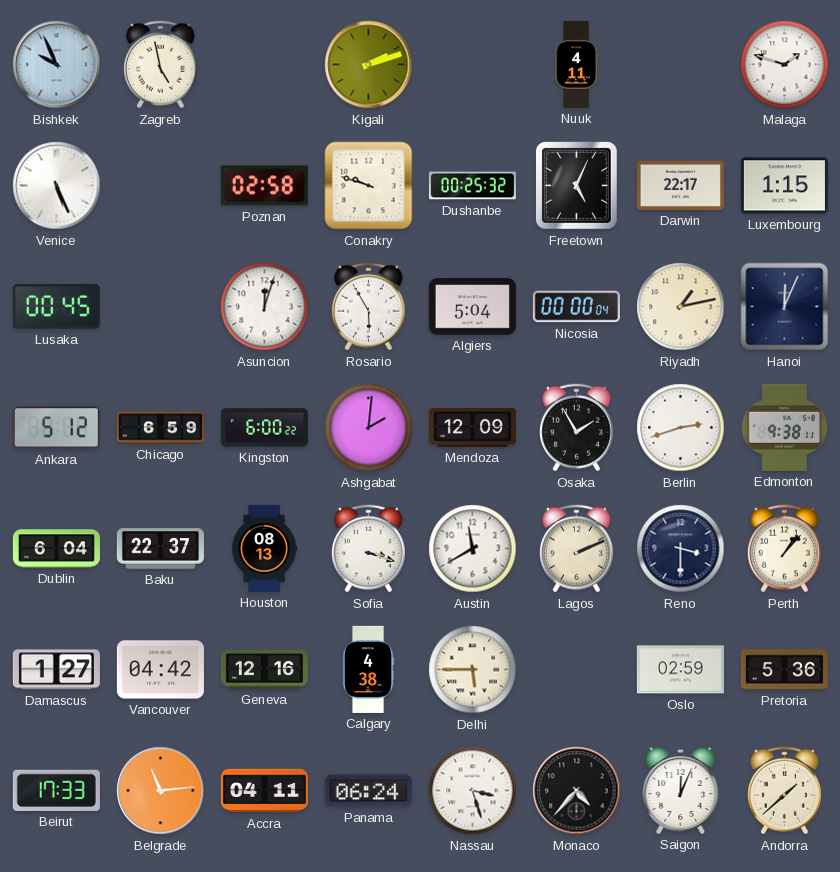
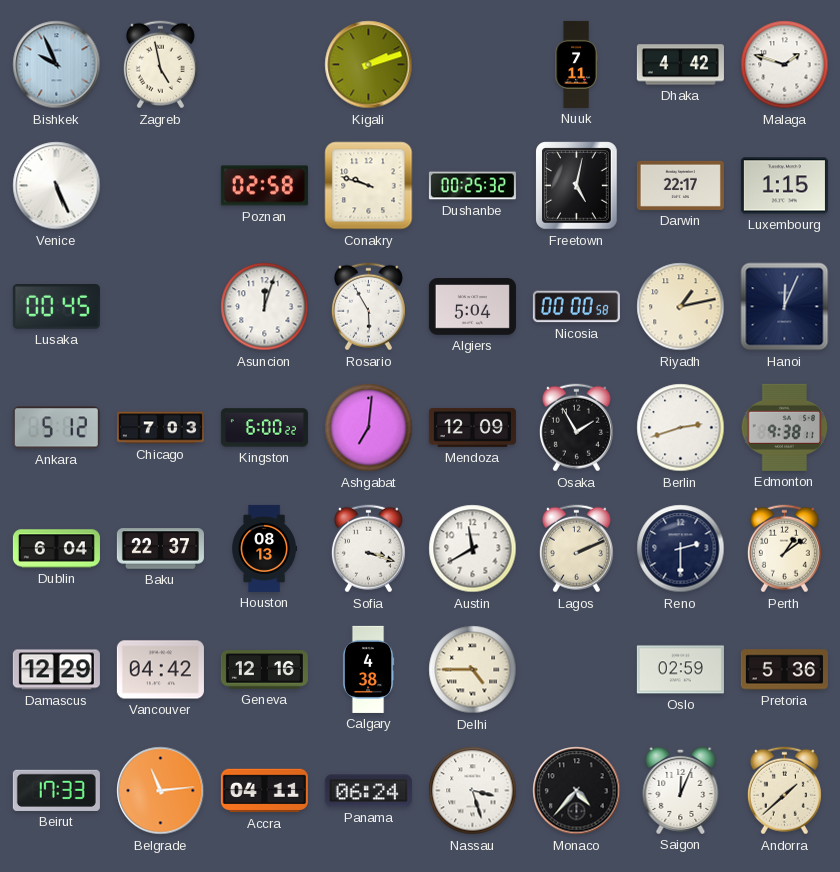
Nuuk: 4:11 -> 7:11 (576, 64)
Dhaka: none -> 4:42 (680, 65)
Freetown: 5:04 -> 5:02 (577, 186)
Nicosia: 00:00:04 -> 00:00:58 (576, 307)
Chicago: 6:59 -> 7:03 (160, 428)
Ashgabat: 2:01 -> 7:01 (369, 428)
Reno: 3:30 -> 2:30 (681, 549)
Perth: 1:07 -> 1:09 (784, 549)
Damascus: 1:27 -> 12:29 (56, 670)
Delhi: 5:45 -> 4:45 (473, 670)
